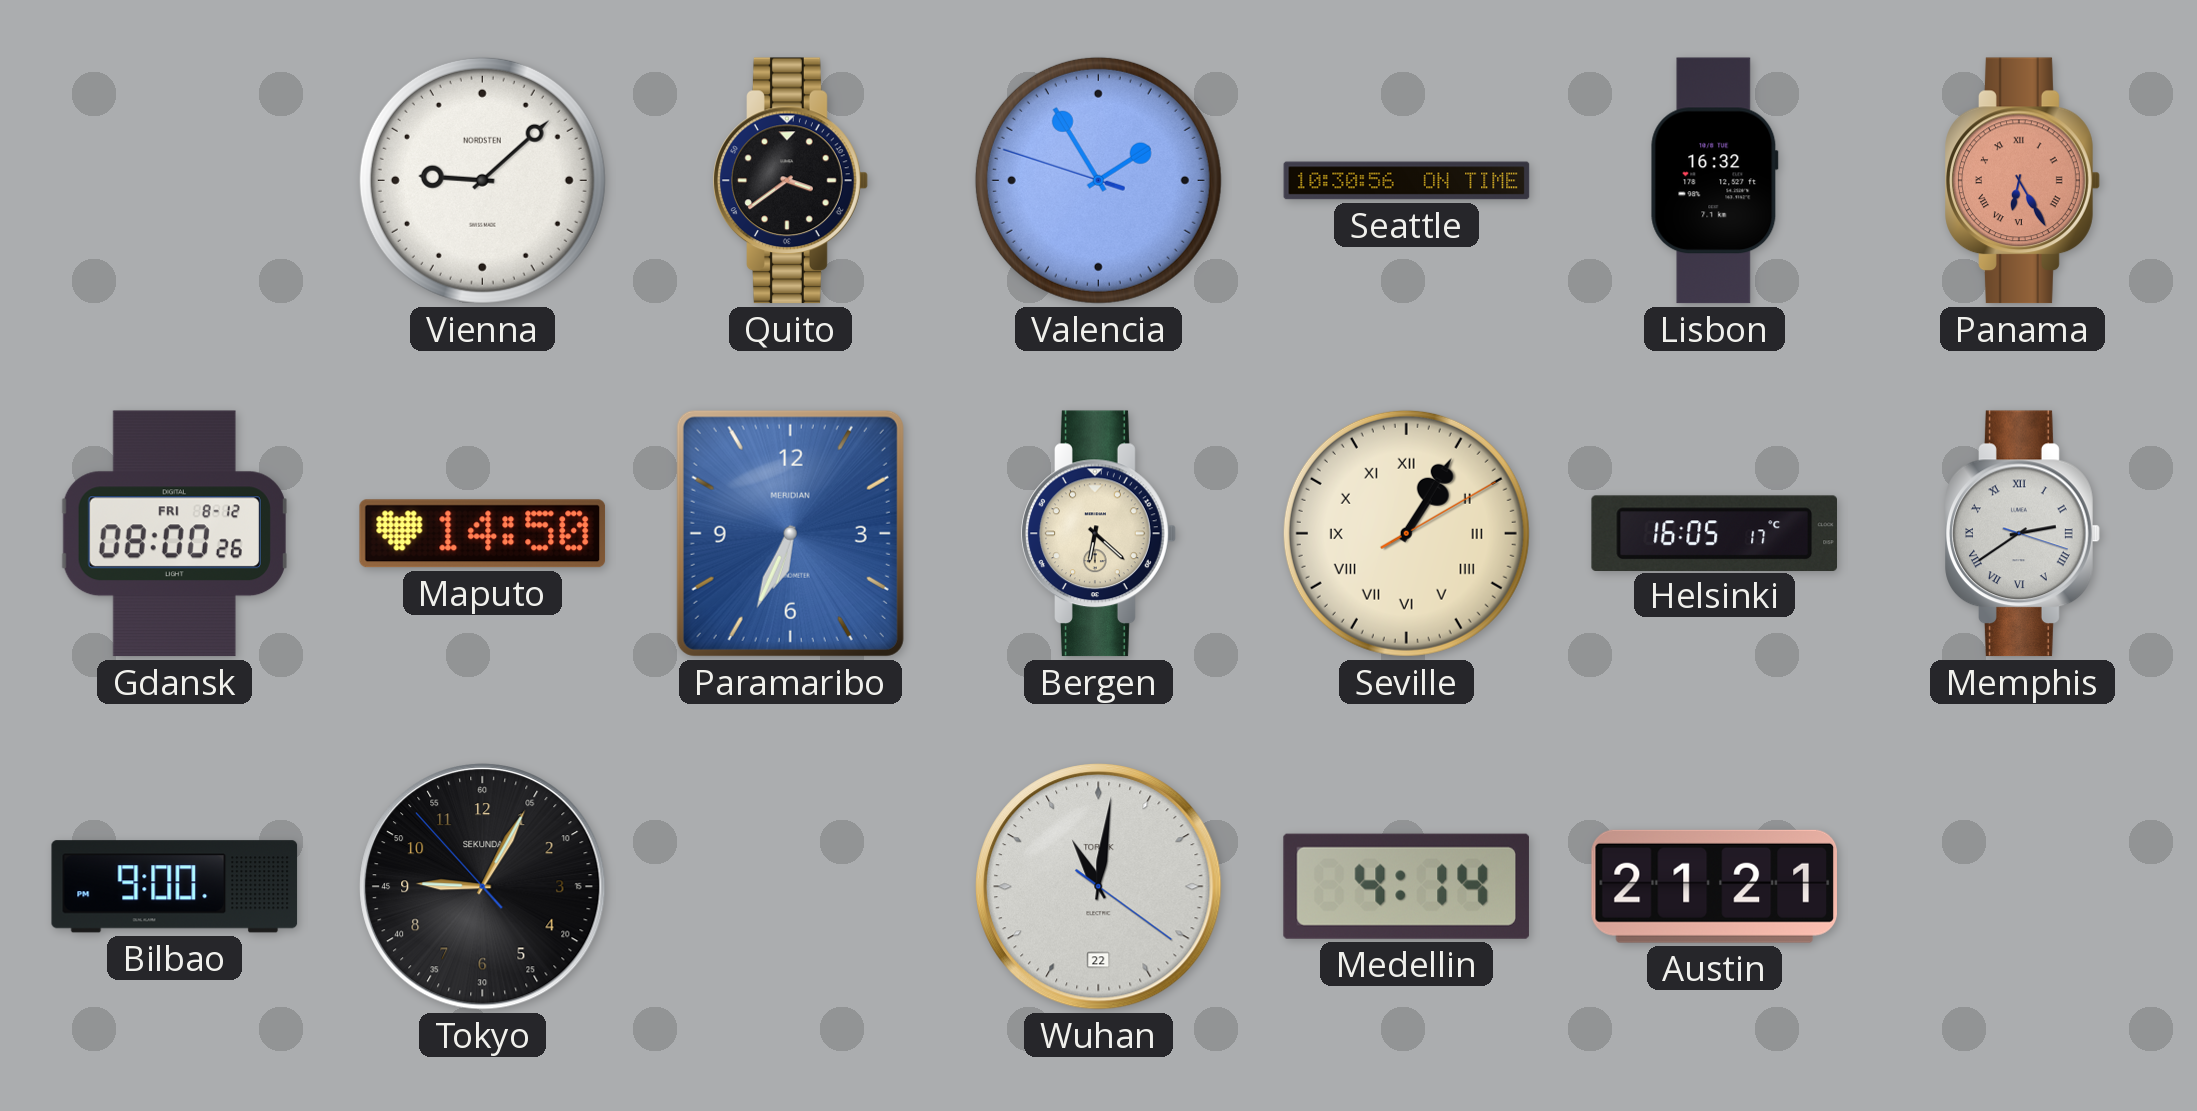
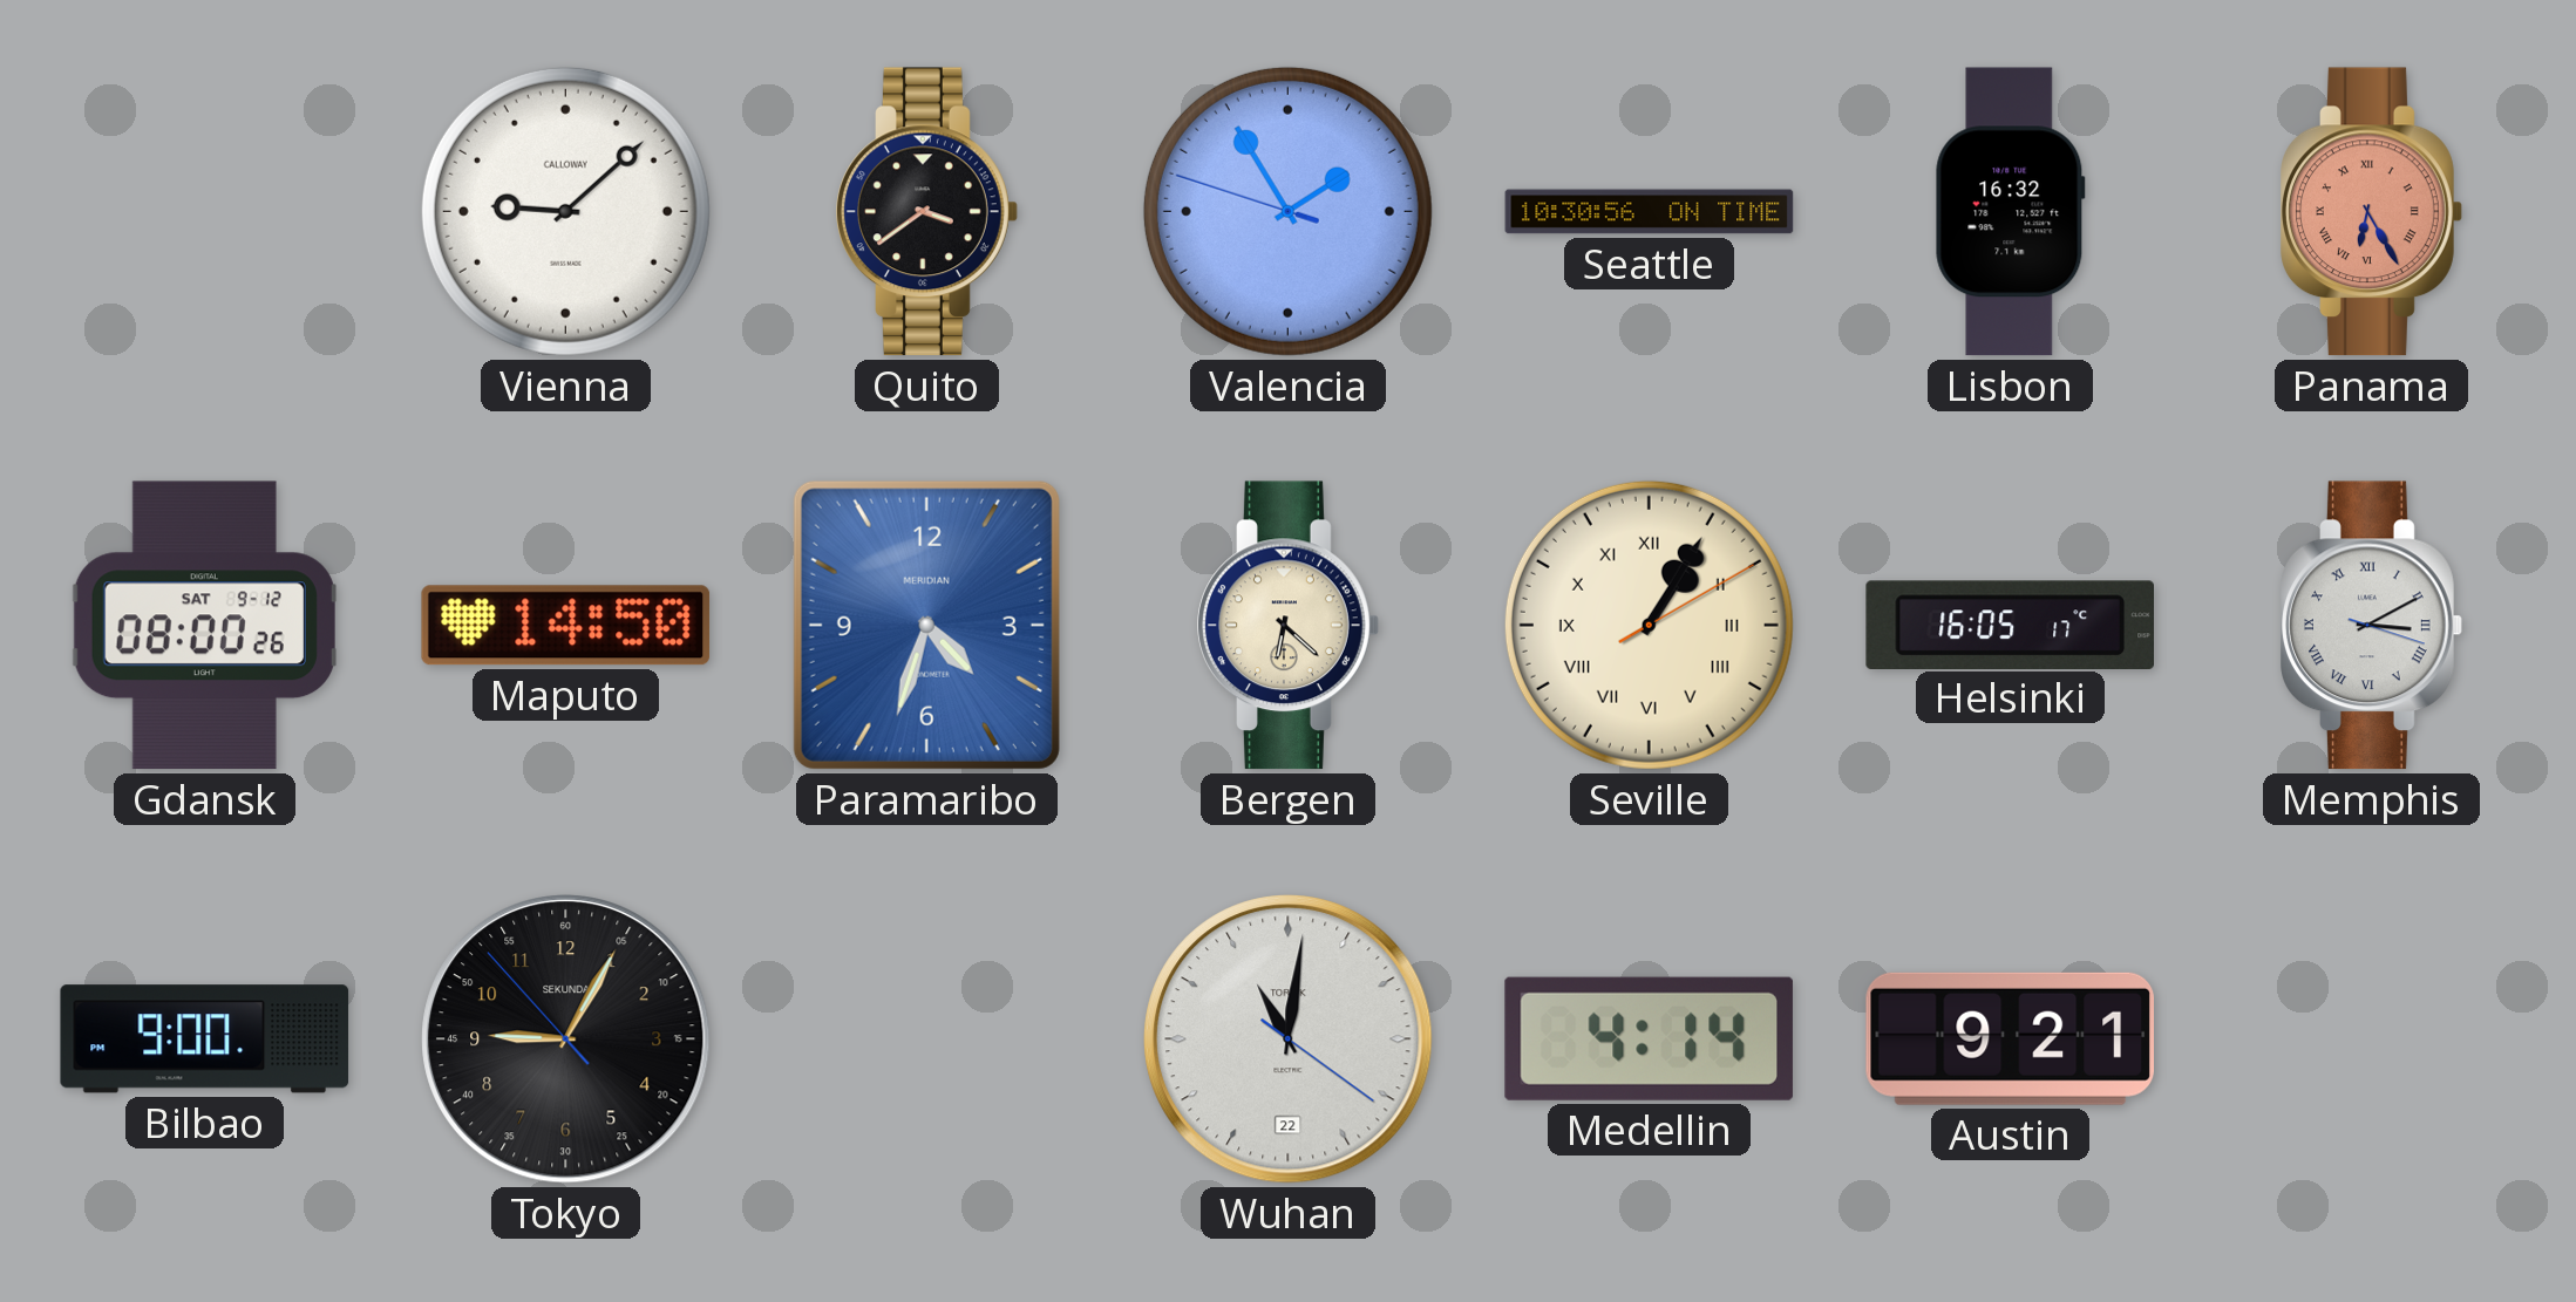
Vienna brand: NORDSTEN -> CALLOWAY (565, 211)
Gdansk date: FRI 8-12 -> SAT 9-12 (204, 626)
Paramaribo: 6:34 -> 4:33 (926, 625)
Memphis: 2:39 -> 3:10 (2372, 626)
Austin: 21:21 -> 9:21 (2010, 1038)
